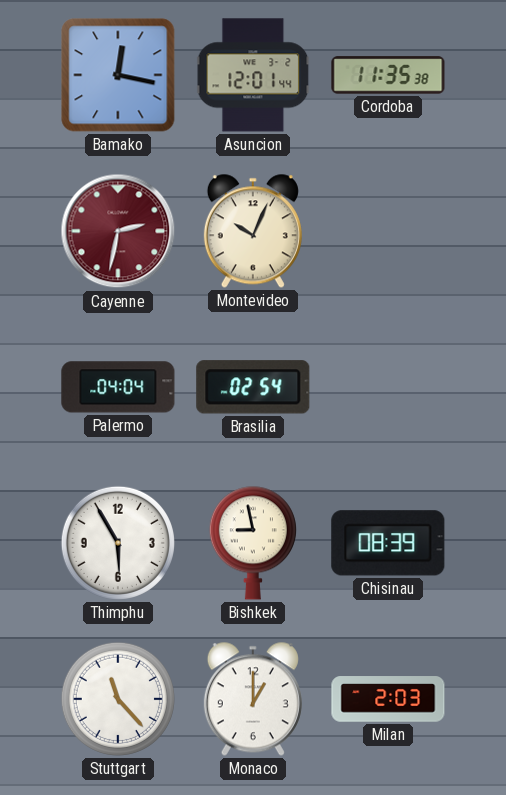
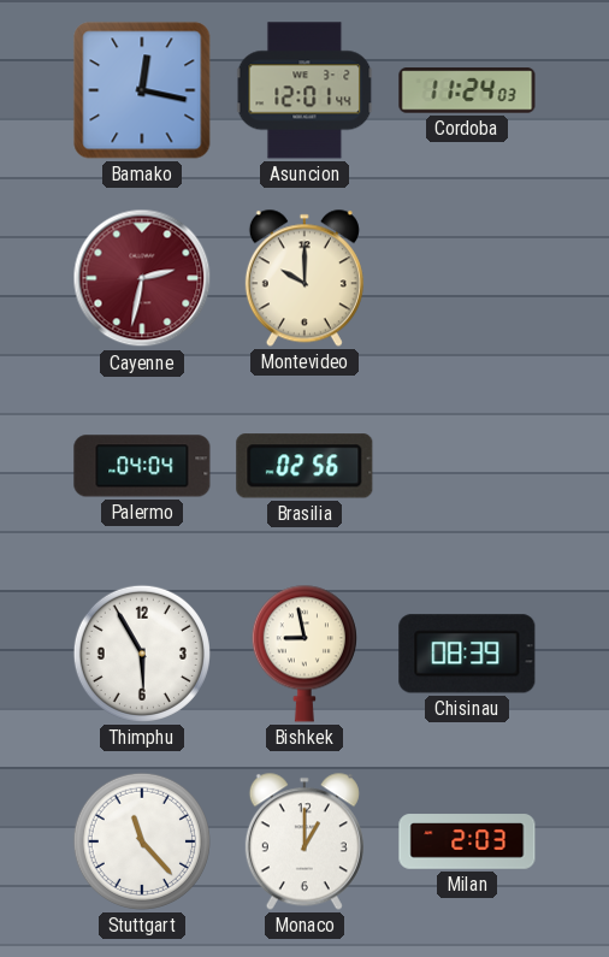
Cordoba: 11:35 -> 11:24 (467, 90)
Montevideo: 10:04 -> 10:00 (304, 278)
Brasilia: 02:54 -> 02:56 (304, 466)
